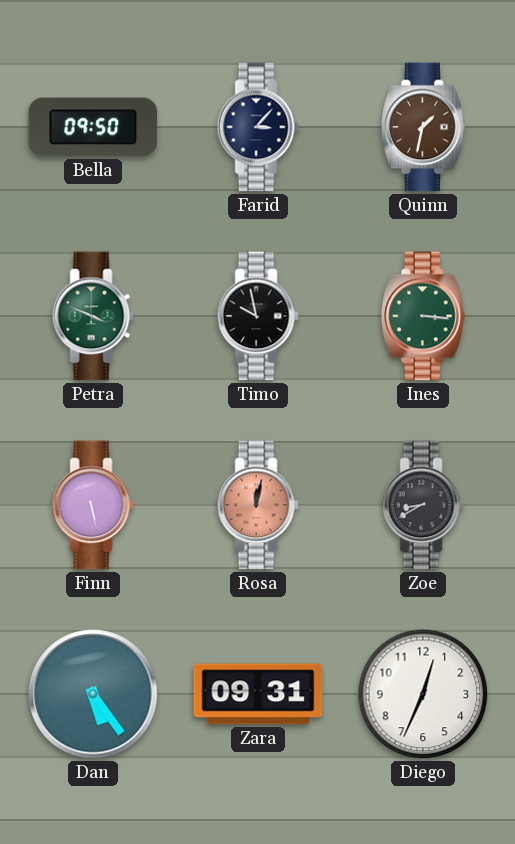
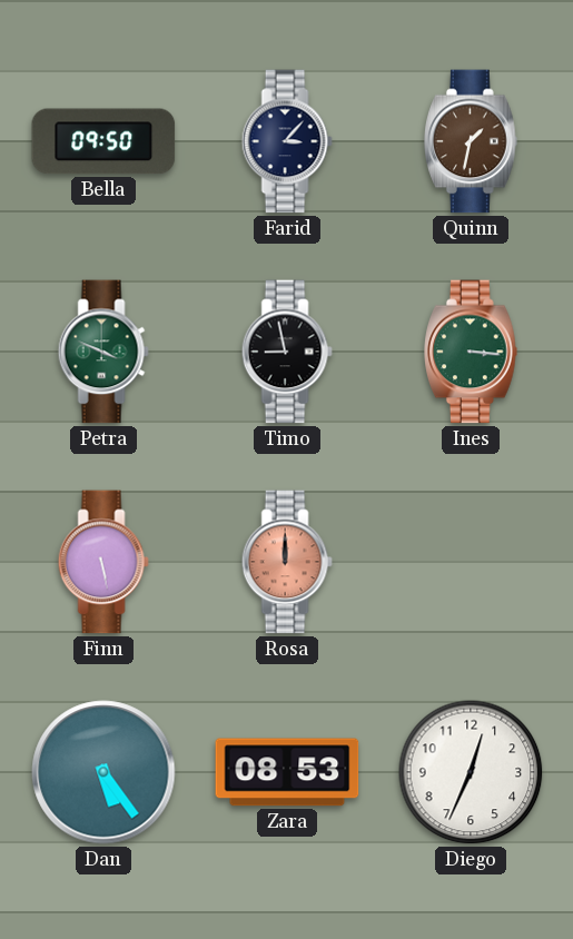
Timo: 9:58 -> 8:58 (287, 352)
Rosa: 12:02 -> 12:00 (287, 562)
Zoe: 8:40 -> none (423, 505)
Zara: 09:31 -> 08:53 (287, 772)
